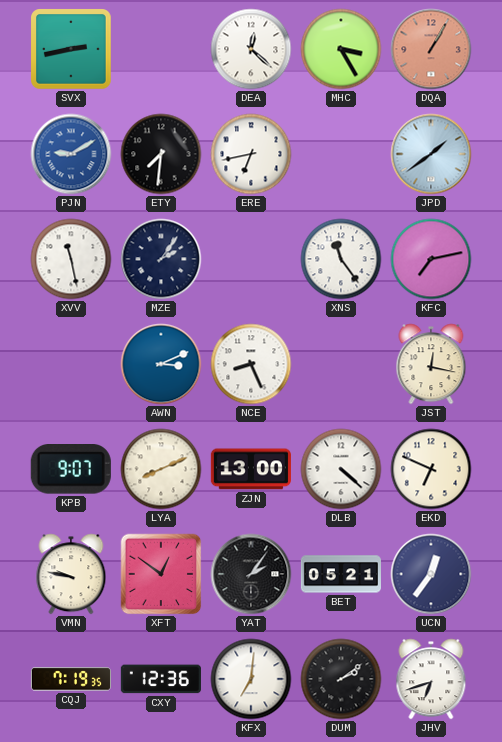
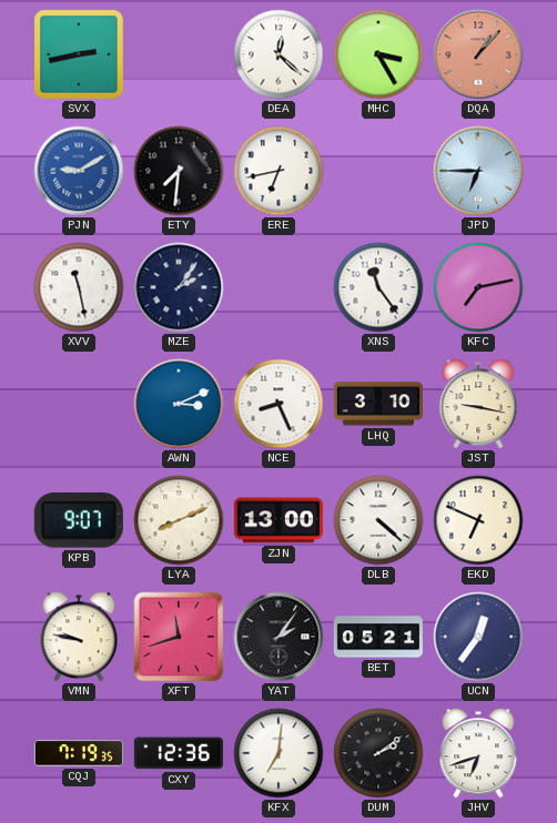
DQA: 1:05 -> 1:07 (478, 54)
JPD: 1:39 -> 6:45 (478, 171)
LHQ: none -> 3:10 (378, 404)
JST: 12:17 -> 9:17 (478, 404)
XFT: 12:51 -> 11:42 (179, 637)
